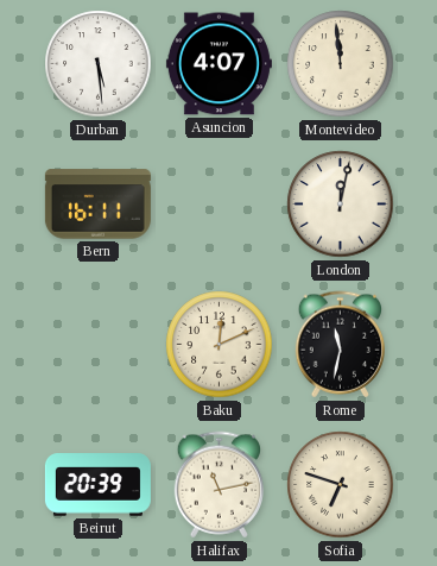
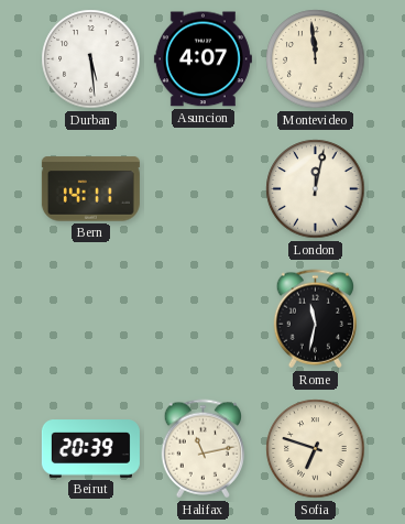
Bern: 16:11 -> 14:11 (90, 189)
Baku: 12:11 -> none (220, 345)
